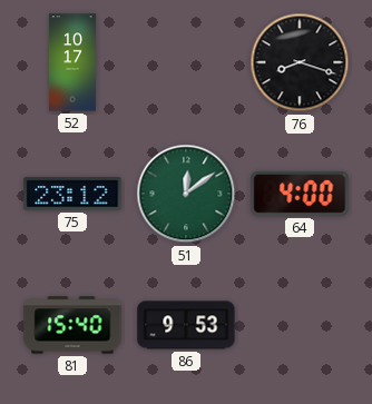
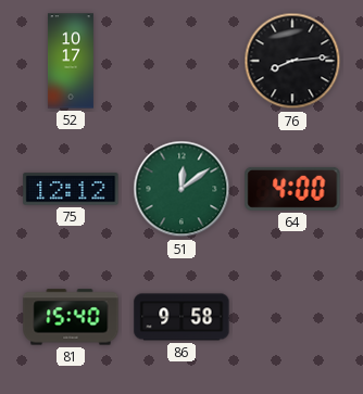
76: 8:18 -> 8:14 (292, 61)
75: 23:12 -> 12:12 (71, 189)
86: 9:53 -> 9:58 (181, 317)
